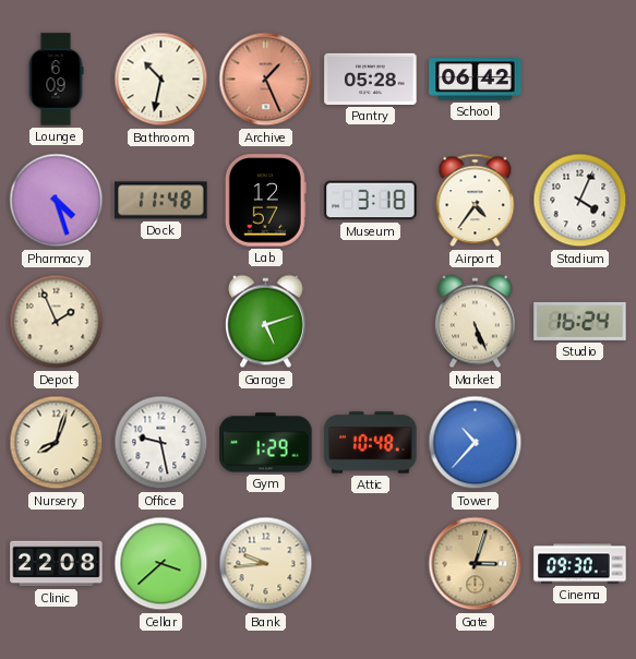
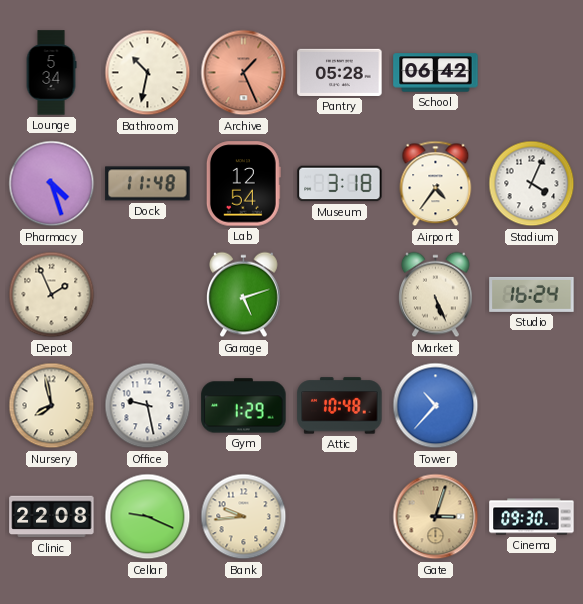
Lounge: 6:09 -> 5:34 (51, 73)
Lab: 12:57 -> 12:54 (243, 184)
Nursery: 8:03 -> 7:58 (52, 406)
Cellar: 3:38 -> 9:19 (148, 517)
